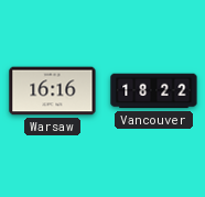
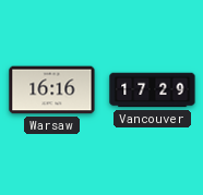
Vancouver: 18:22 -> 17:29 (153, 90)
